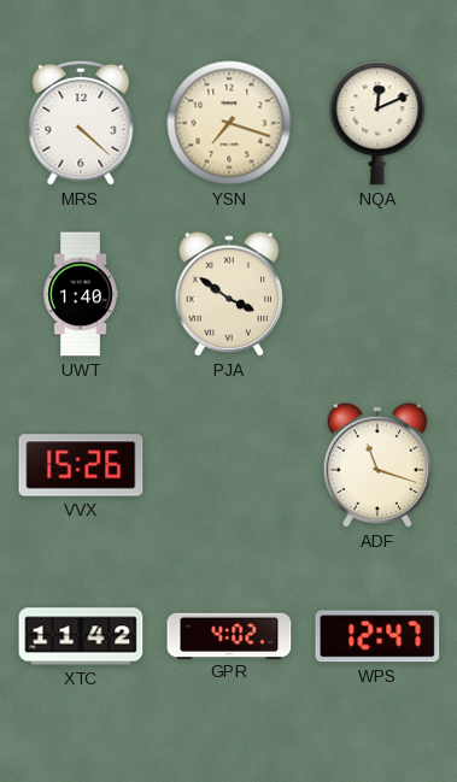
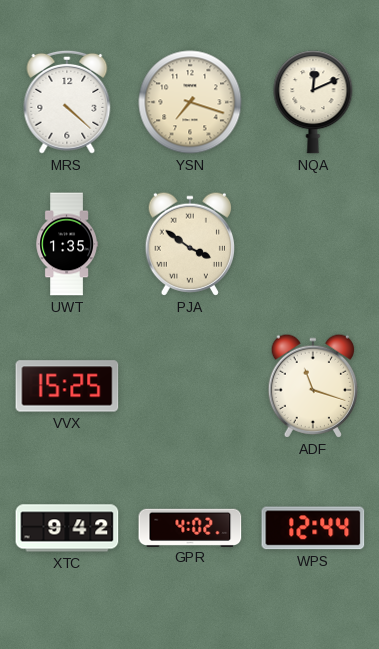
UWT: 1:40 -> 1:35 (67, 244)
VVX: 15:26 -> 15:25 (67, 386)
XTC: 11:42 -> 9:42 (67, 528)
WPS: 12:47 -> 12:44 (313, 528)
